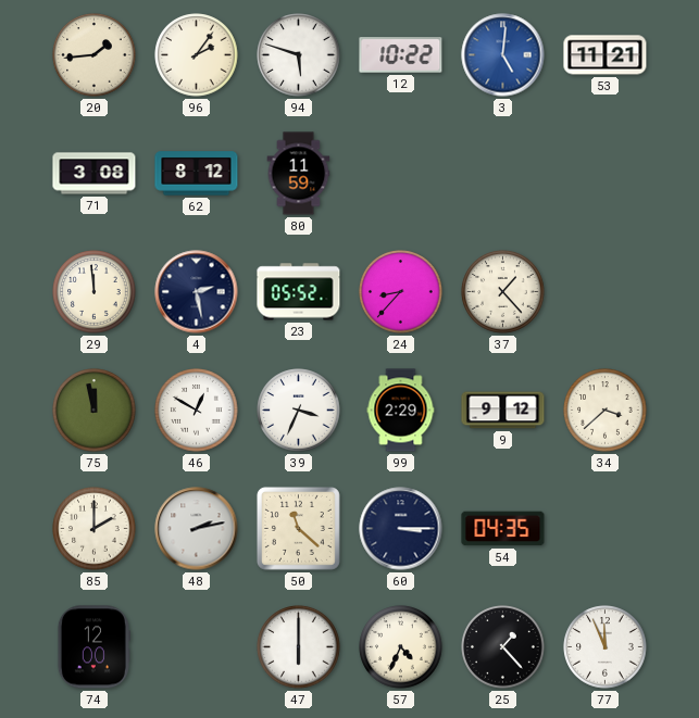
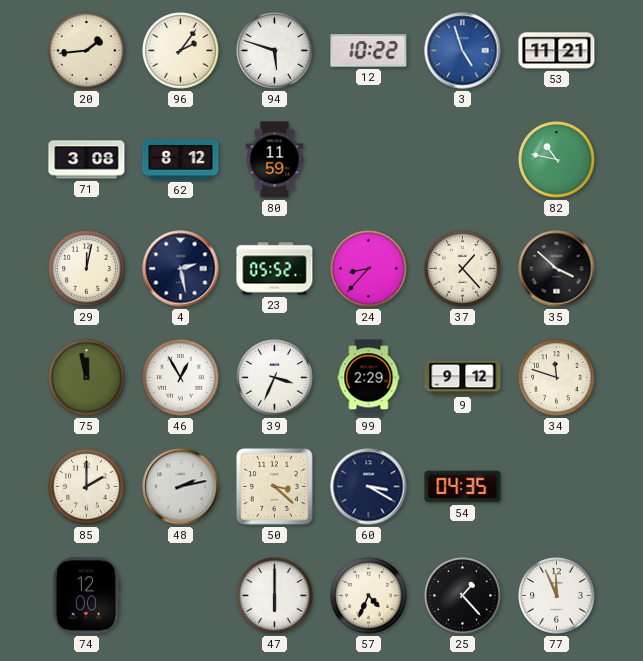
3: 5:01 -> 4:57 (463, 51)
82: none -> 10:47 (557, 160)
29: 11:59 -> 12:02 (87, 269)
35: none -> 3:52 (557, 269)
46: 12:50 -> 12:55 (181, 378)
34: 3:38 -> 11:48 (557, 378)
50: 11:22 -> 3:22 (274, 486)
60: 3:15 -> 3:20 (369, 487)
